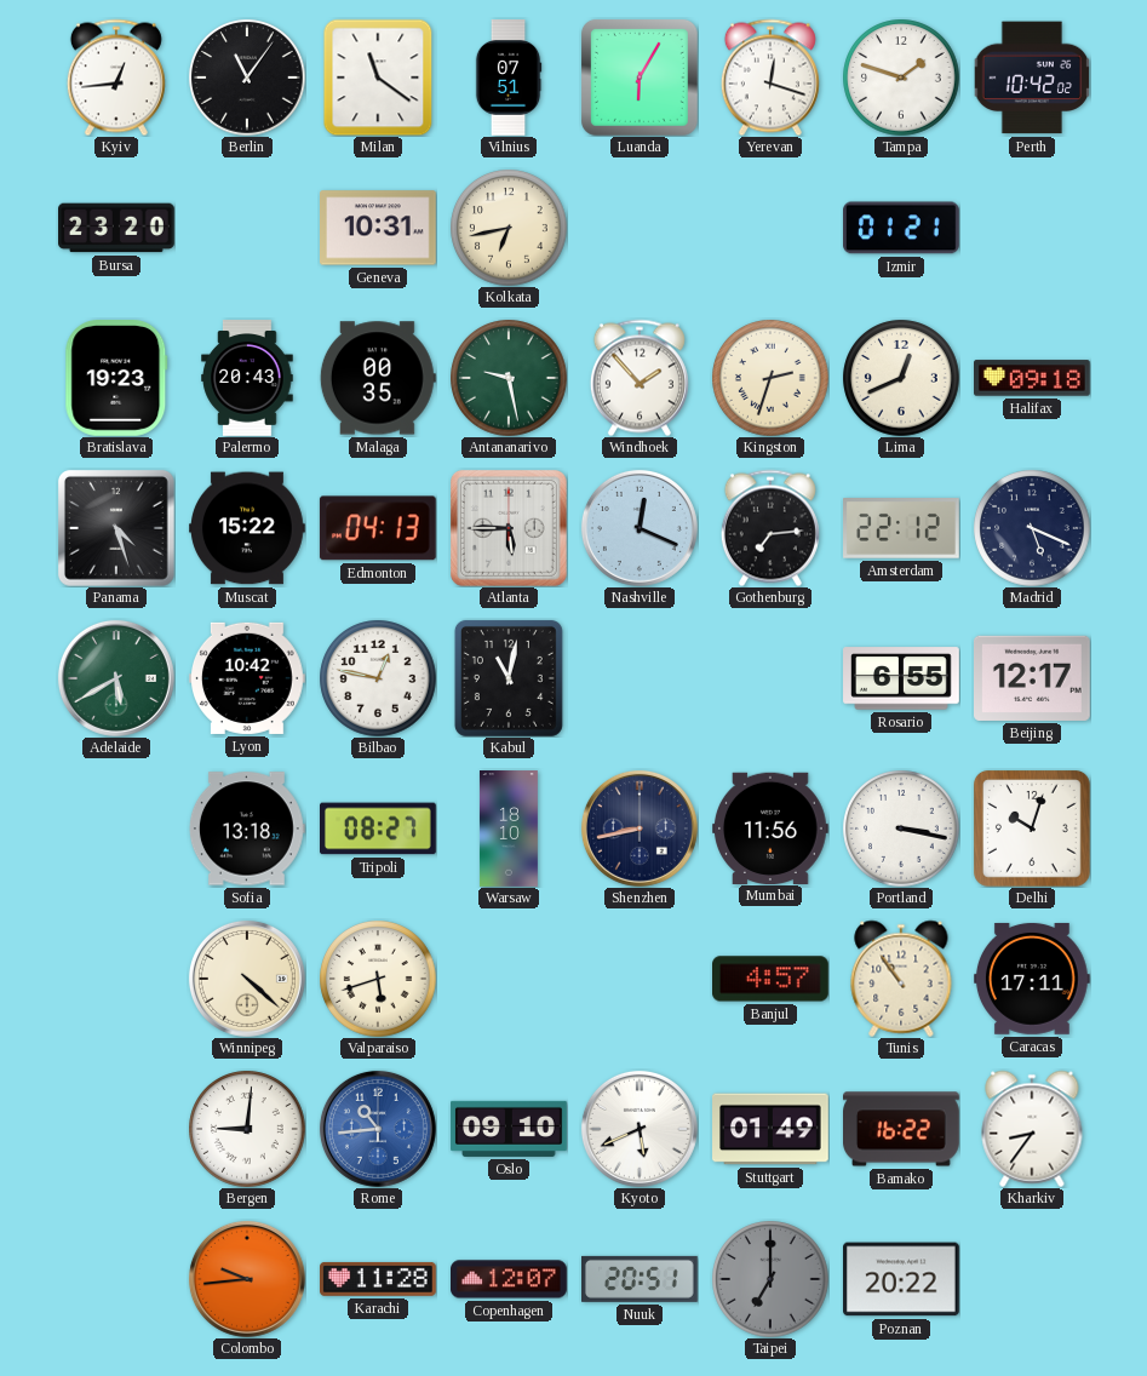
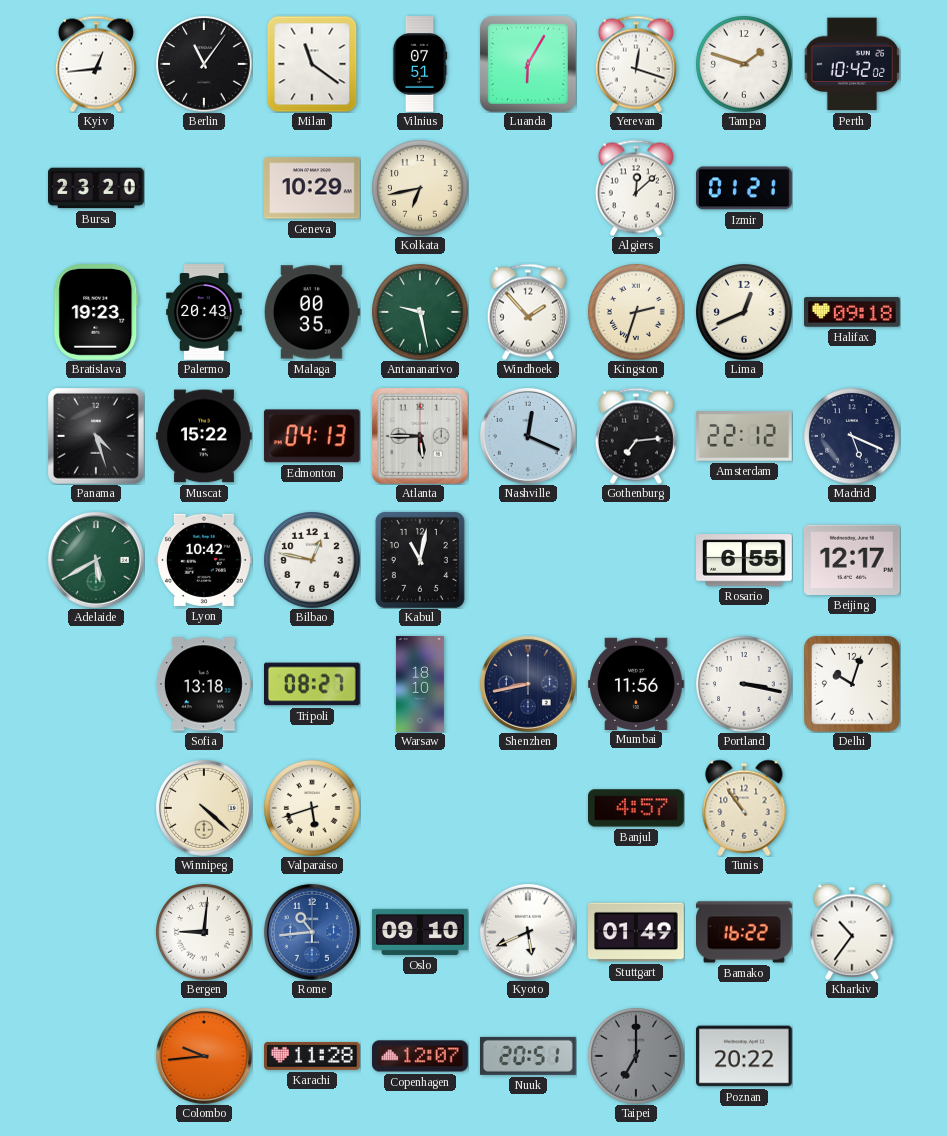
Geneva: 10:31 -> 10:29 (313, 188)
Algiers: none -> 12:08 (636, 188)
Caracas: 17:11 -> none (1033, 979)
Kharkiv: 8:36 -> 10:36 (852, 932)
